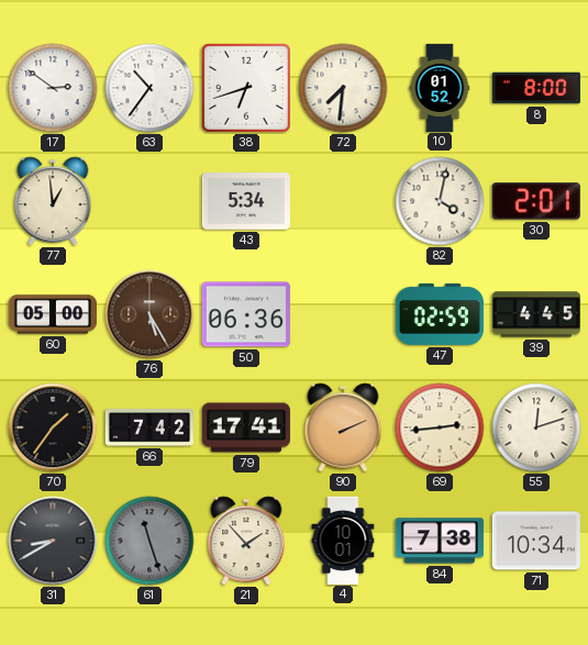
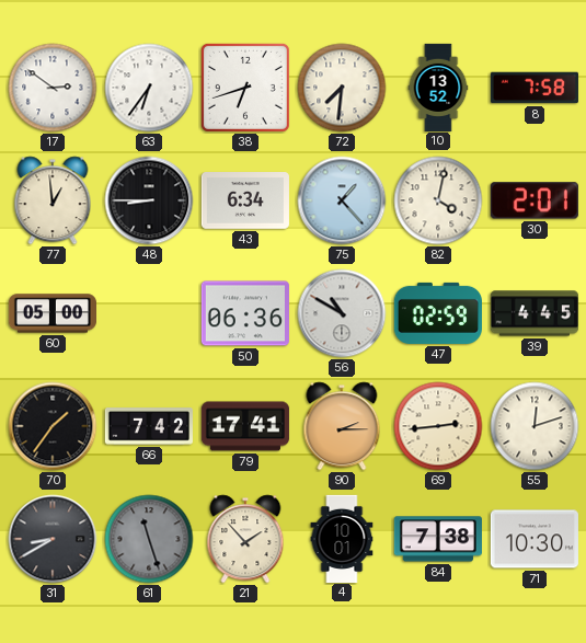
63: 10:36 -> 6:36 (149, 88)
10: 01:52 -> 13:52 (438, 87)
8: 8:00 -> 7:58 (535, 88)
48: none -> 8:45 (149, 200)
43: 5:34 -> 6:34 (245, 202)
75: none -> 1:23 (342, 200)
76: 5:25 -> none (149, 314)
56: none -> 10:50 (342, 313)
90: 2:11 -> 2:15 (342, 426)
71: 10:34 -> 10:30 (535, 539)
